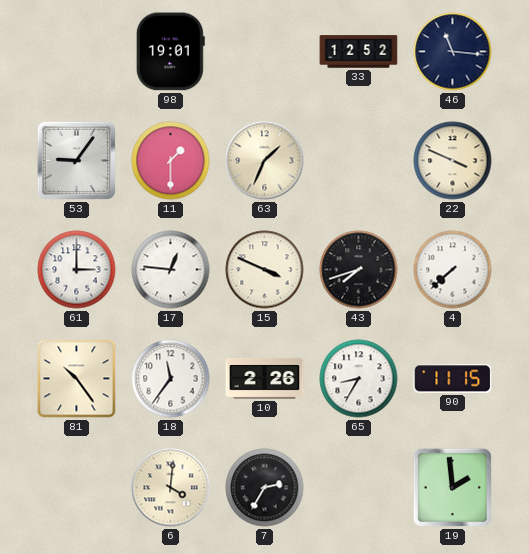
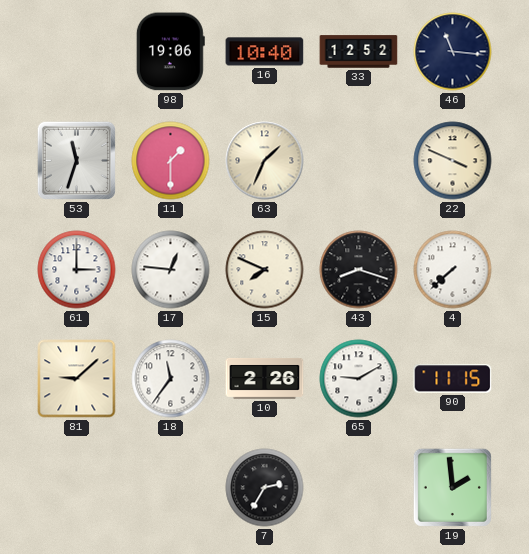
98: 19:01 -> 19:06 (170, 52)
16: none -> 10:40 (265, 52)
53: 9:06 -> 11:33 (76, 160)
15: 3:49 -> 7:49 (265, 270)
43: 7:42 -> 8:18 (359, 270)
81: 10:24 -> 9:08 (77, 379)
65: 8:35 -> 9:10 (359, 379)
6: 4:01 -> none (171, 488)
